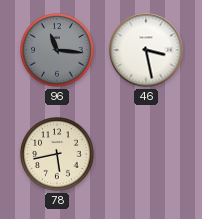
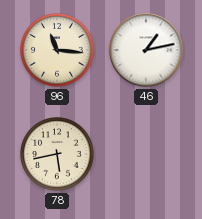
96 dial: grey -> cream (57, 50)
46: 3:28 -> 1:13 (146, 50)
